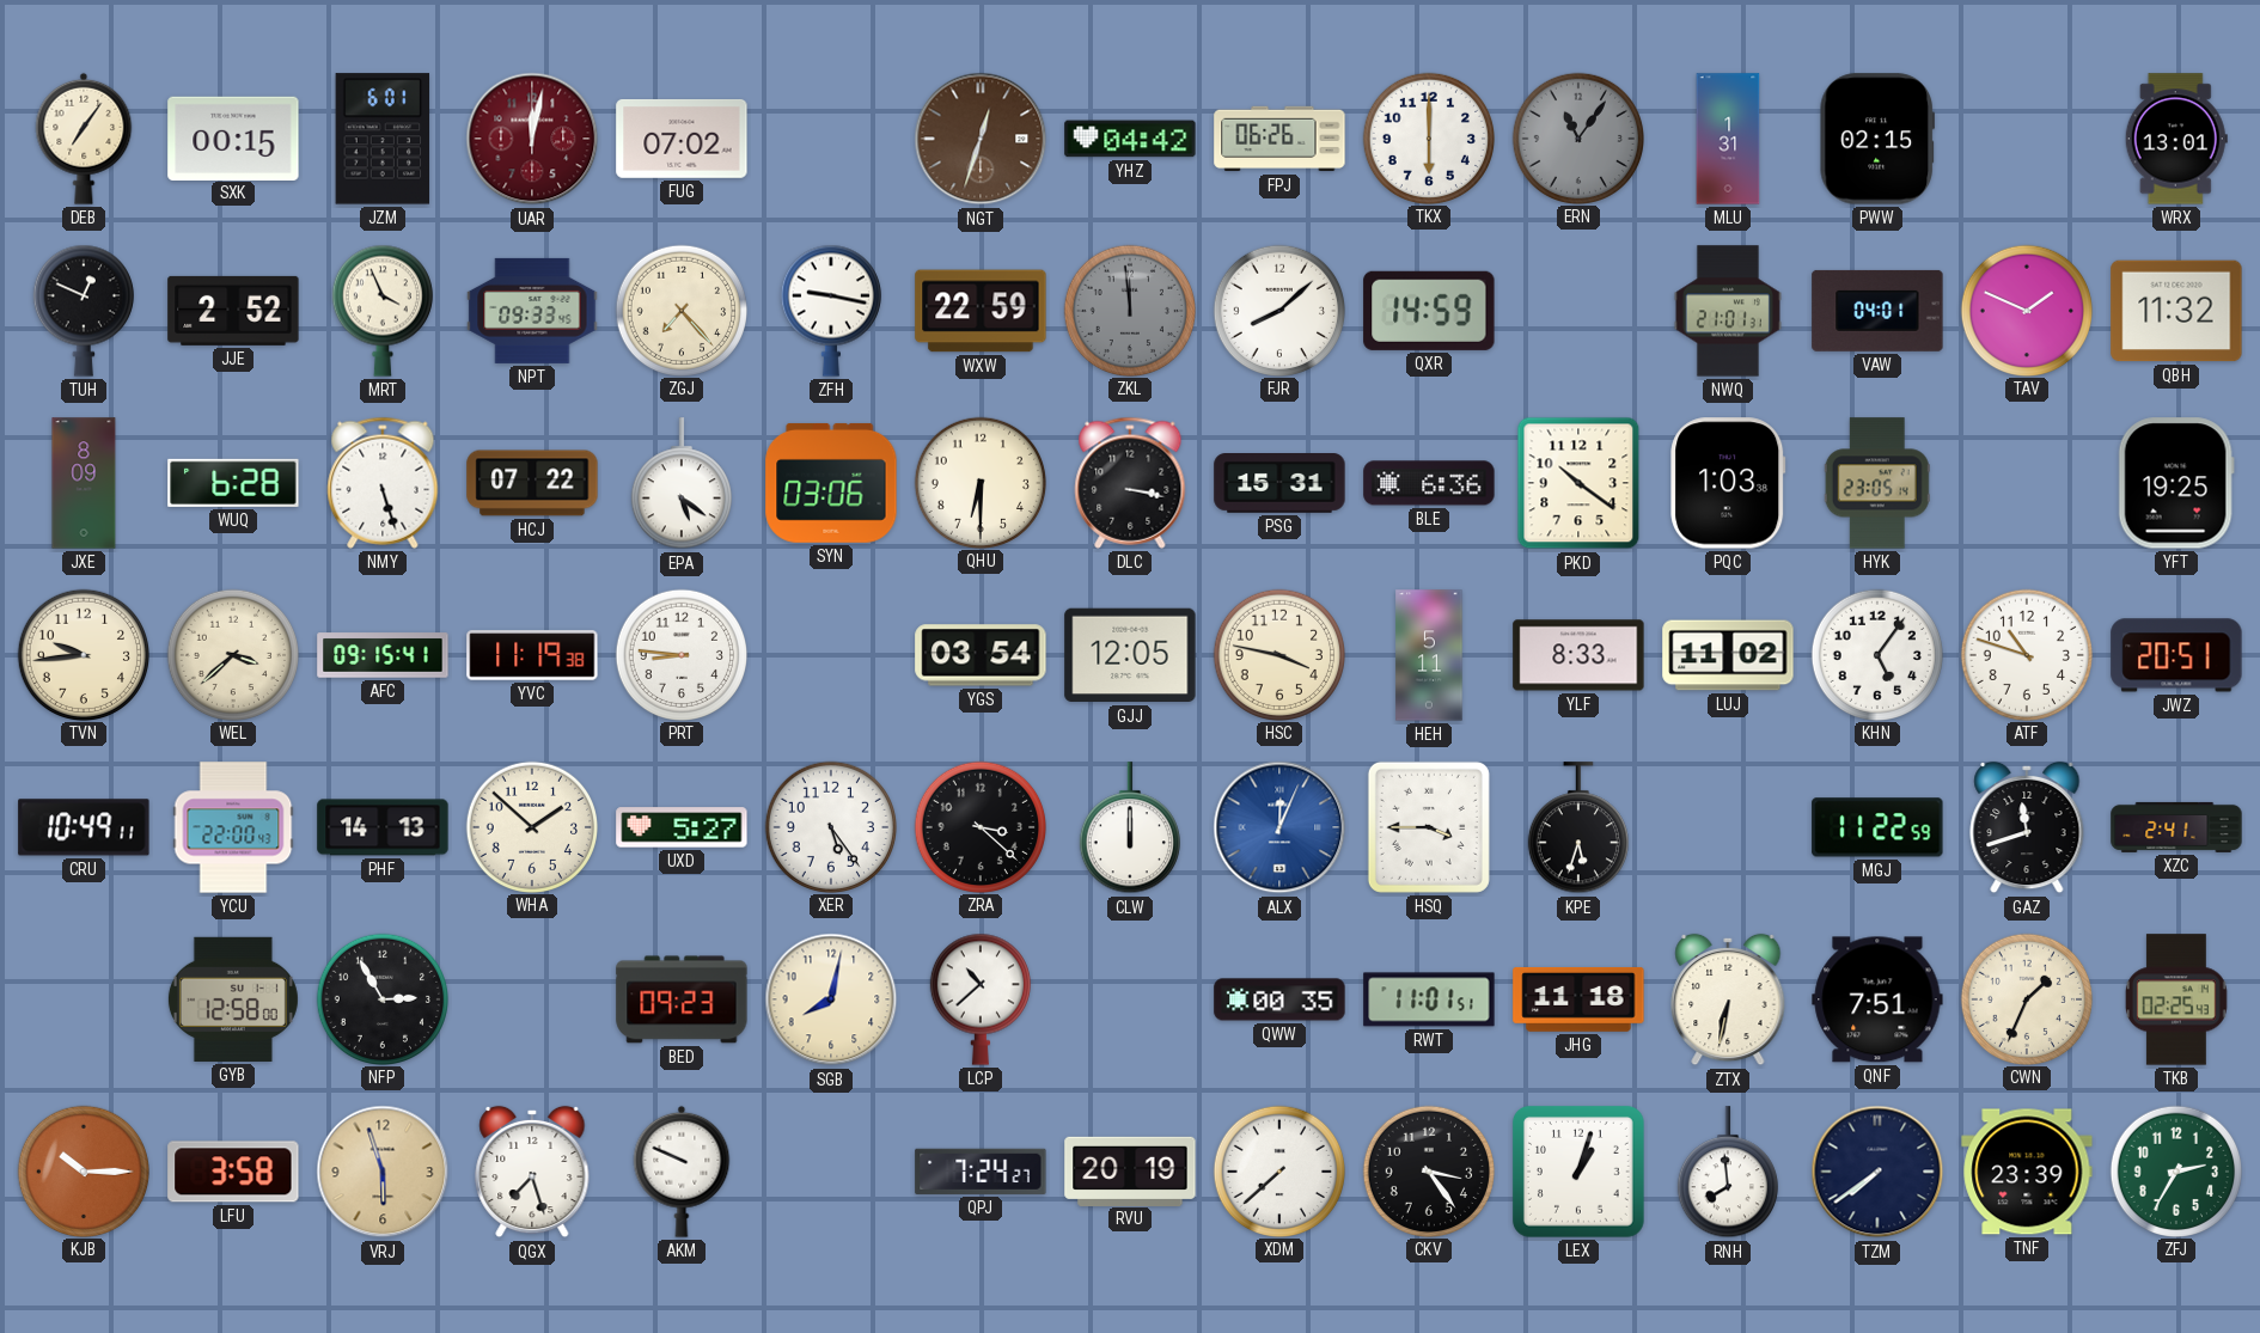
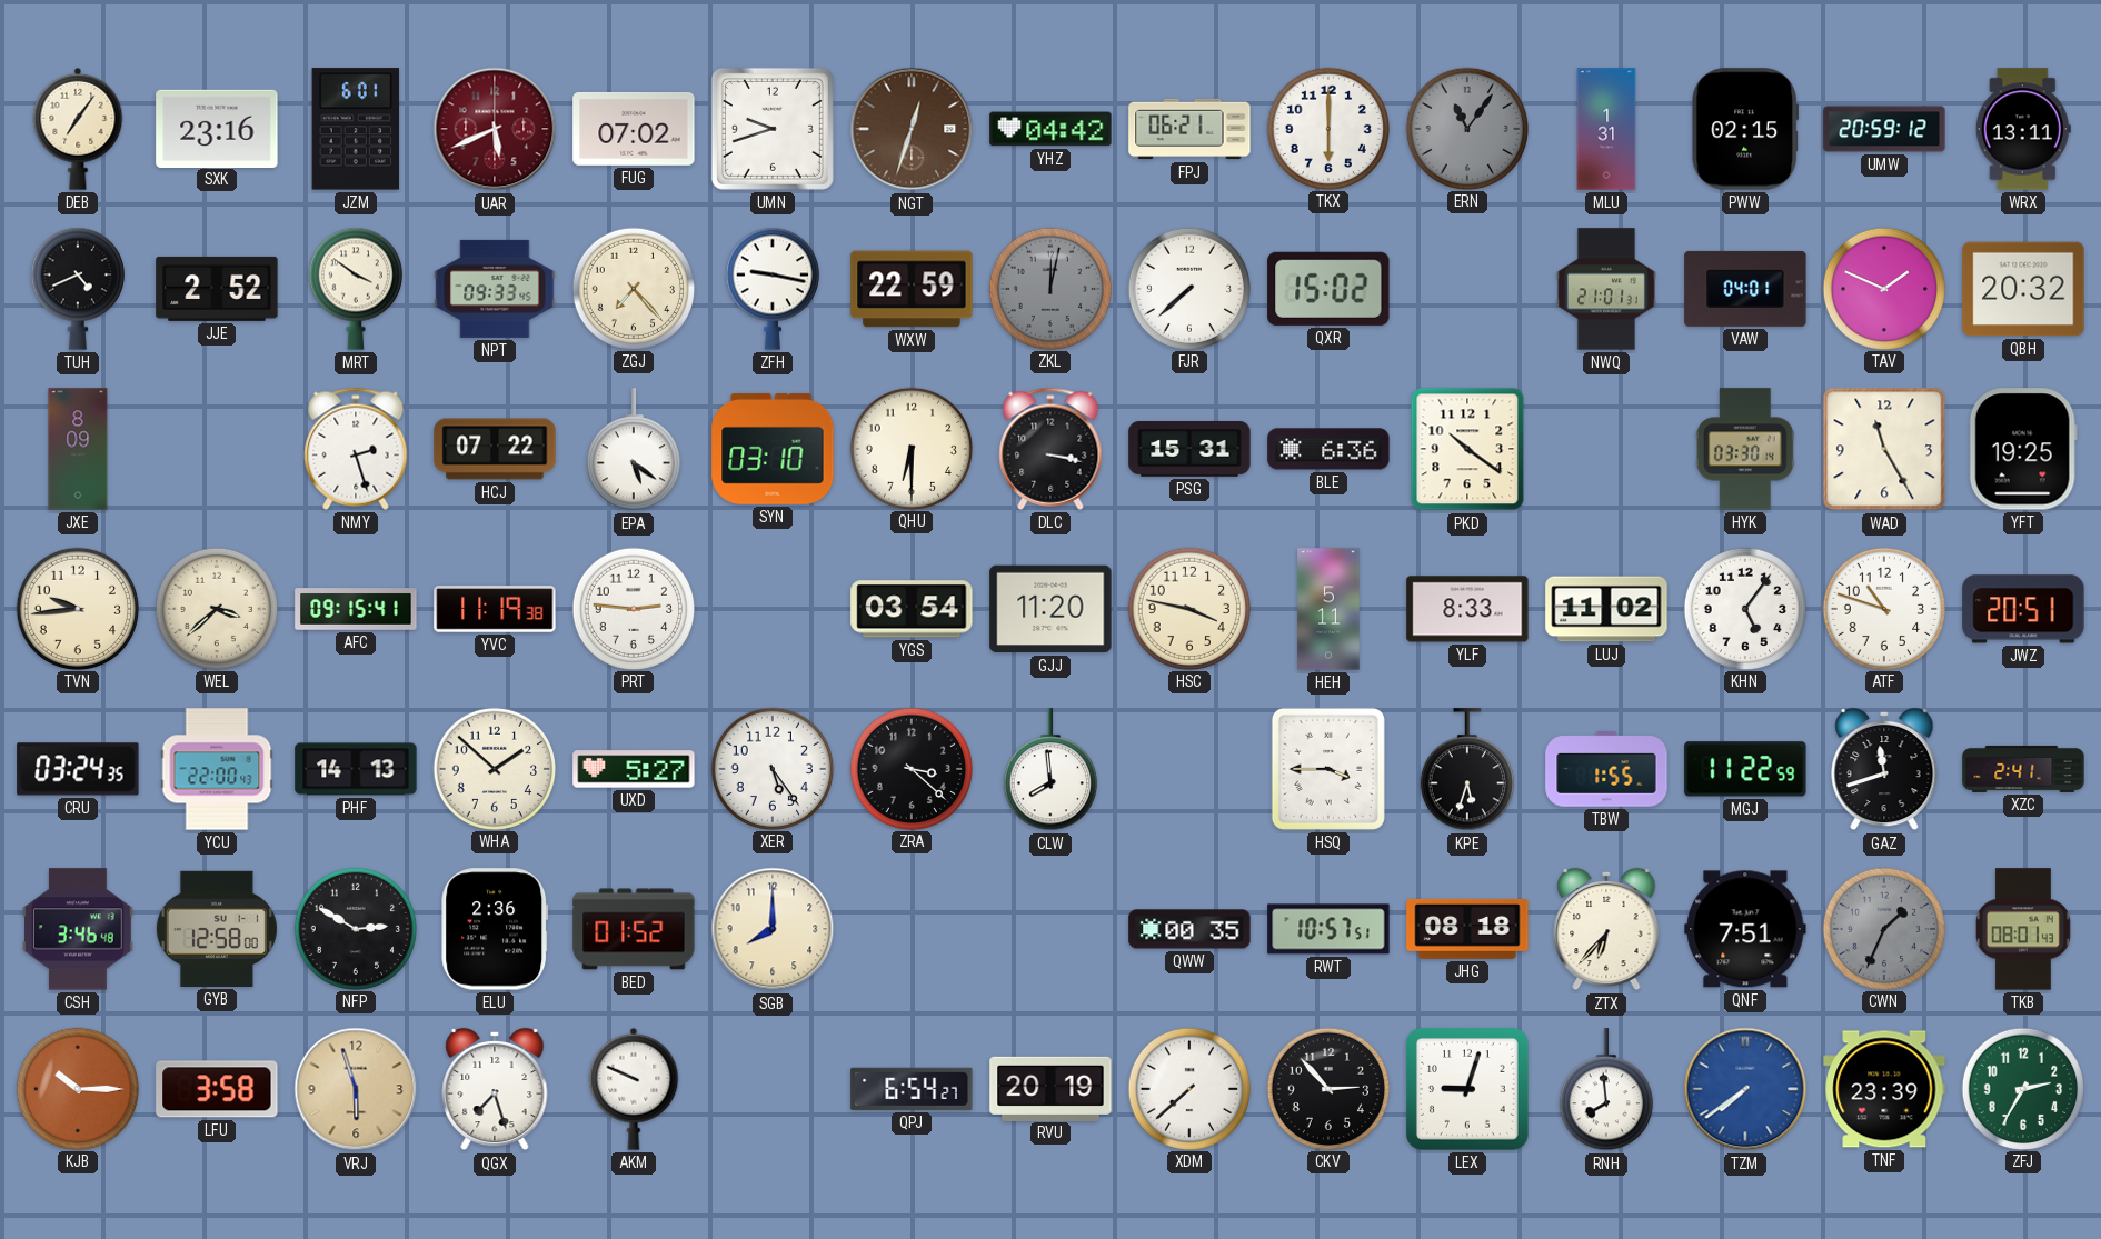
SXK: 00:15 -> 23:16 (217, 128)
UAR: 12:02 -> 5:41 (495, 129)
UMN: none -> 9:42 (773, 129)
FPJ: 06:26 -> 06:21 (1189, 129)
UMW: none -> 20:59 (1884, 129)
WRX: 13:01 -> 13:11 (2023, 129)
TUH: 12:49 -> 4:41 (78, 289)
MRT: 3:56 -> 3:51 (356, 289)
ZKL: 11:59 -> 12:02 (1049, 288)
FJR: 8:08 -> 7:38 (1188, 288)
QXR: 14:59 -> 15:02 (1328, 289)
QBH: 11:32 -> 20:32 (2023, 289)
WUQ: 6:28 -> none (233, 483)
NMY: 5:27 -> 2:27 (356, 449)
SYN: 03:06 -> 03:10 (773, 449)
PQC: 1:03 -> none (1728, 483)
HYK: 23:05 -> 03:30 (1745, 449)
WAD: none -> 11:25 (1884, 449)
PRT: 8:46 -> 2:46 (633, 608)
GJJ: 12:05 -> 11:20 (1050, 609)
CRU: 10:49 -> 03:24 (78, 769)
CLW: 12:00 -> 7:59 (1050, 770)
ALX: 12:04 -> none (1279, 827)
TBW: none -> 1:55 (1606, 769)
CSH: none -> 3:46 (79, 929)
NFP: 2:55 -> 2:50 (355, 928)
ELU: none -> 2:36 (495, 929)
BED: 09:23 -> 01:52 (634, 929)
SGB: 8:02 -> 8:00 (773, 929)
LCP: 10:38 -> none (981, 999)
RWT: 11:01 -> 10:57 (1328, 929)
JHG: 11:18 -> 08:18 (1467, 930)
ZTX: 6:32 -> 6:37 (1606, 929)
CWN dial: cream -> grey (1883, 928)
TKB: 02:25 -> 08:01 (2024, 929)
QPJ: 7:24 -> 6:54 (912, 1089)
CKV: 3:24 -> 2:53 (1327, 1088)
LEX: 1:03 -> 9:03 (1467, 1089)
TZM dial: navy -> blue (1745, 1089)
